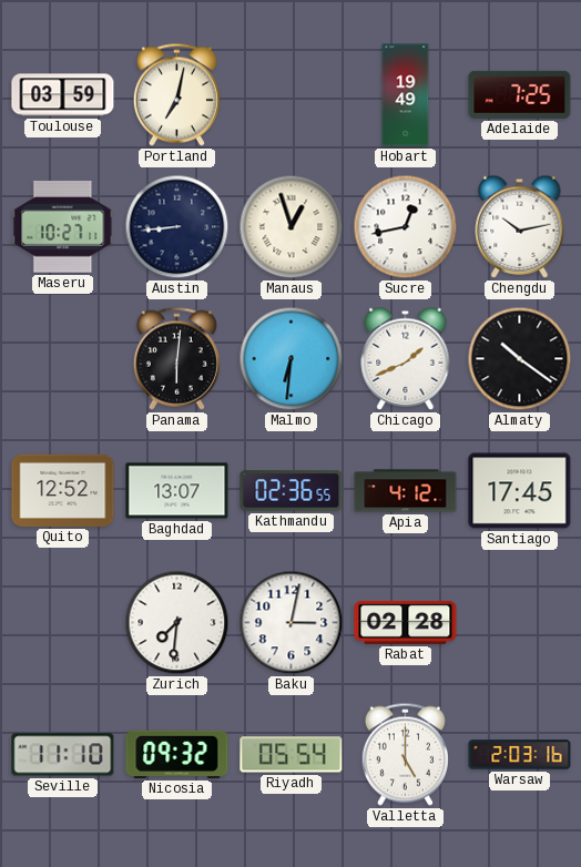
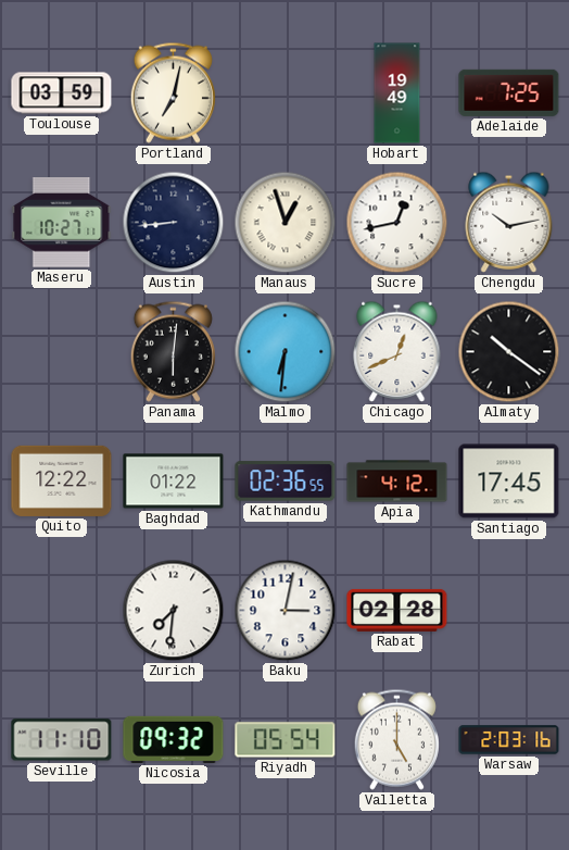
Chicago: 1:41 -> 12:41 (397, 351)
Quito: 12:52 -> 12:22 (62, 480)
Baghdad: 13:07 -> 01:22 (174, 482)
